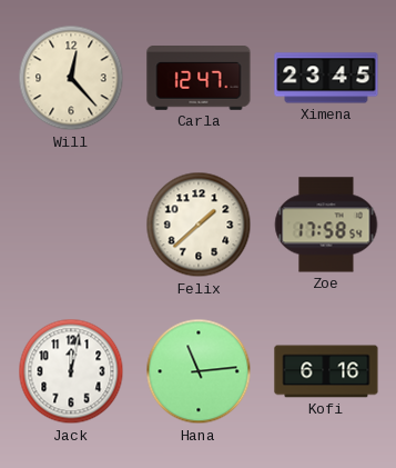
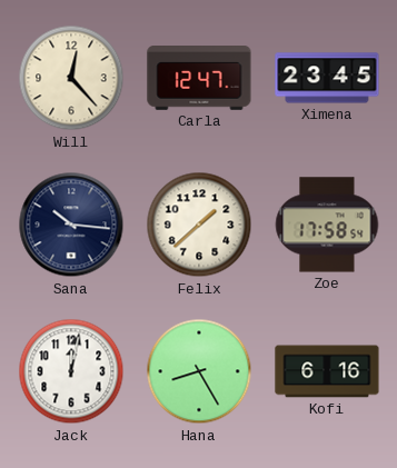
Sana: none -> 10:16 (71, 225)
Hana: 11:14 -> 8:25 (199, 371)
